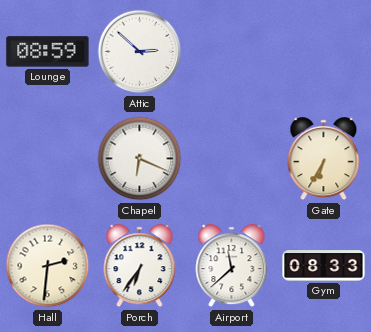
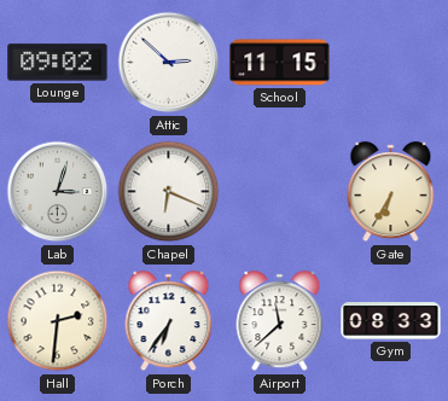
Lounge: 08:59 -> 09:02 (58, 63)
School: none -> 11:15 (280, 63)
Lab: none -> 3:03 (58, 192)
